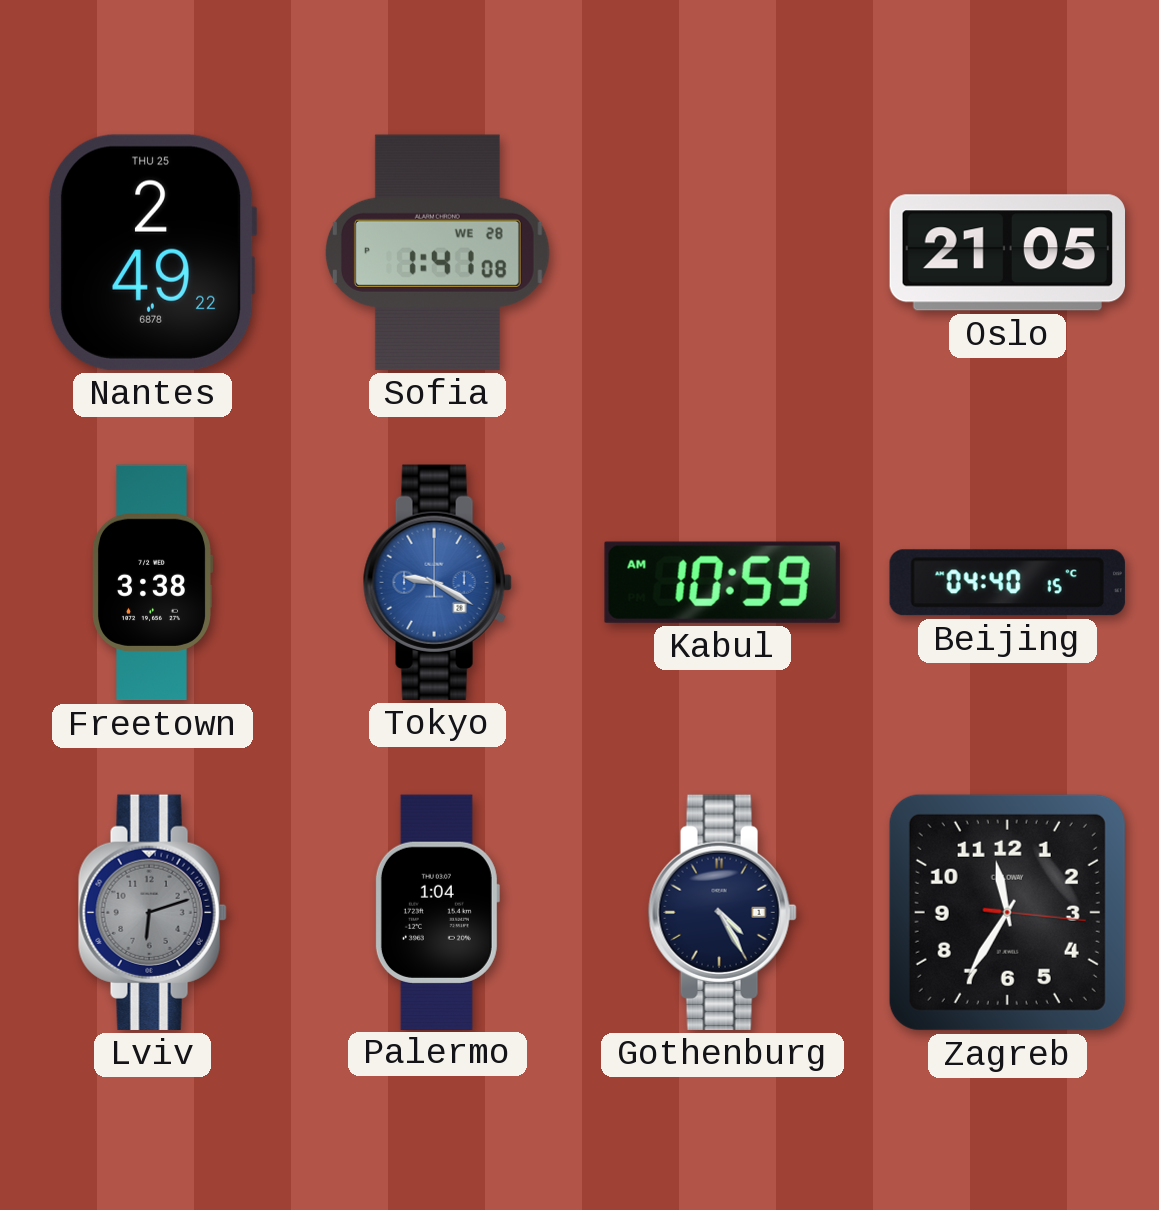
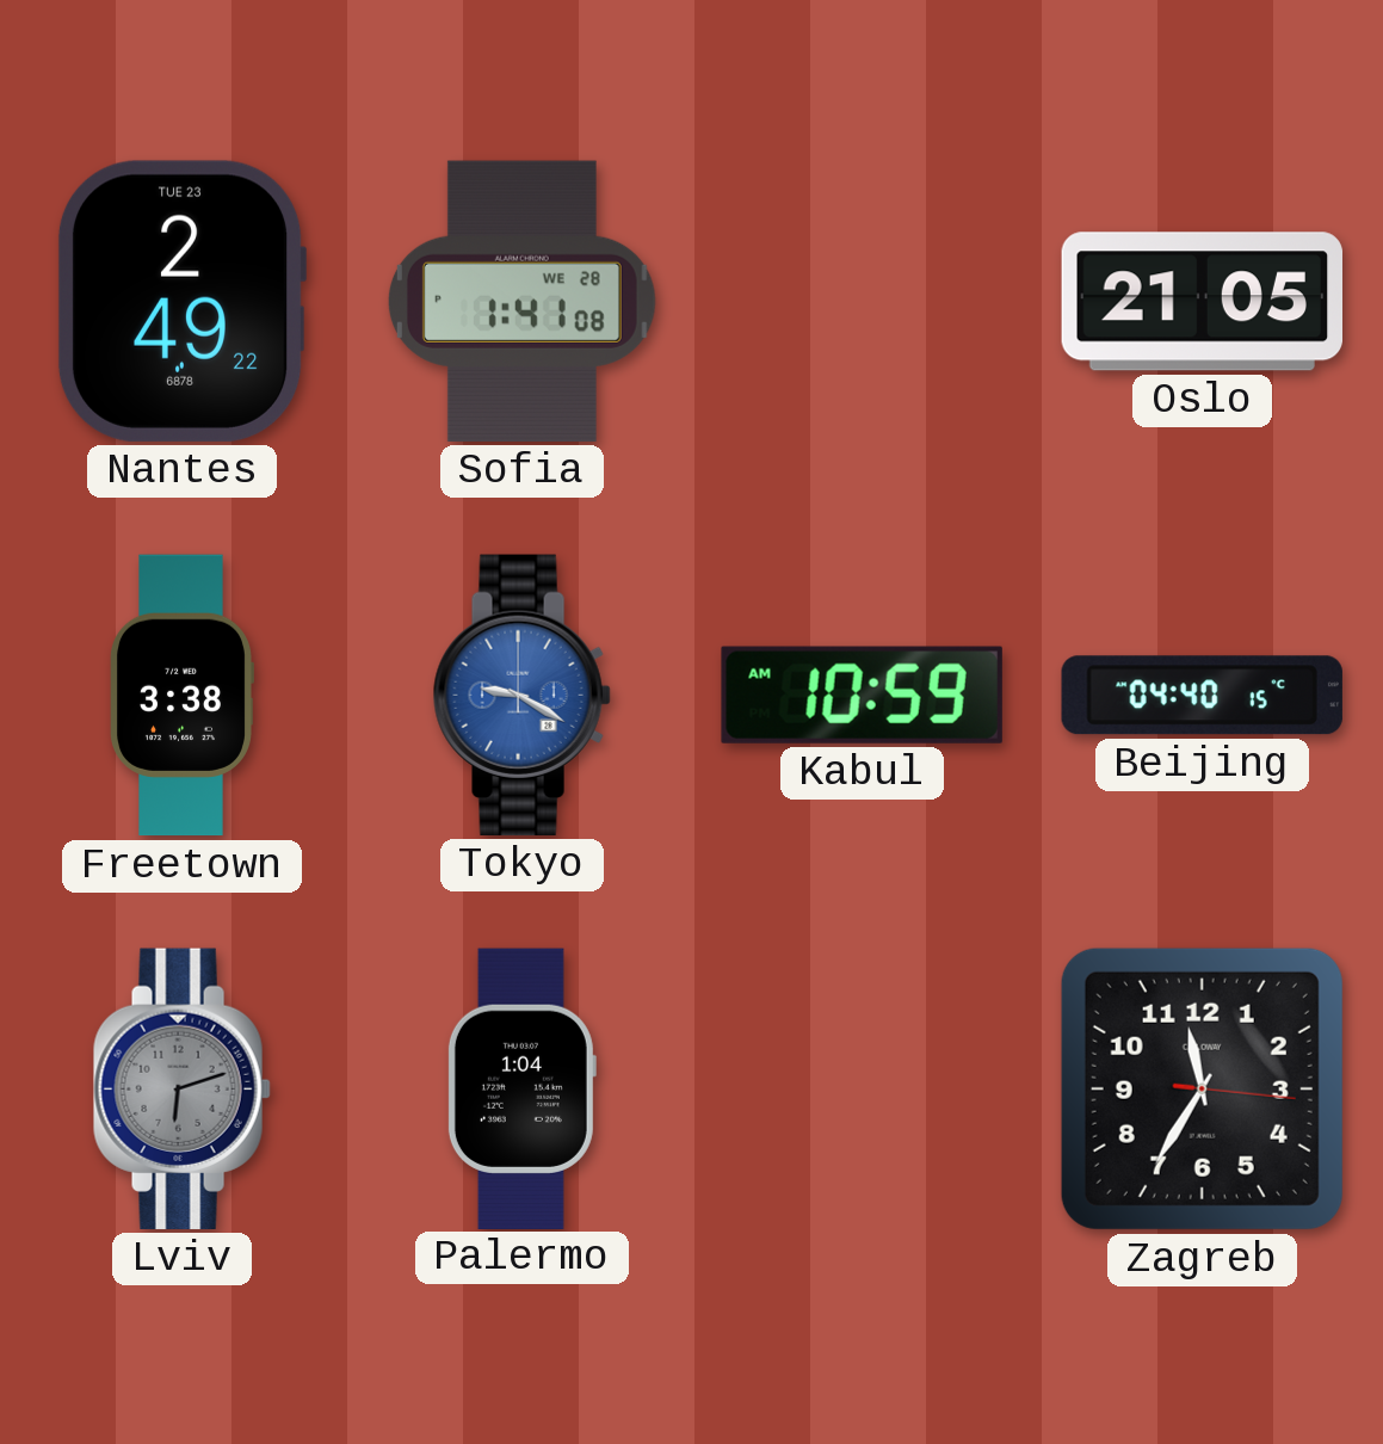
Nantes date: THU 25 -> TUE 23 (181, 301)
Gothenburg: 4:25 -> none (722, 912)
